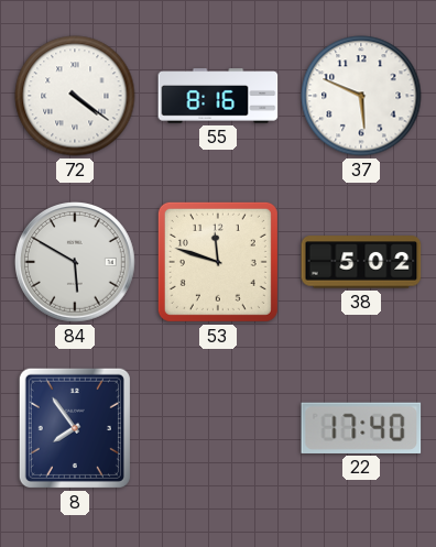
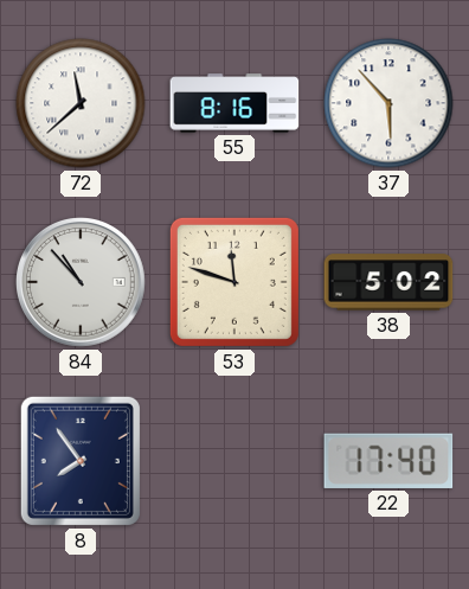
72: 4:21 -> 11:38 (81, 103)
37: 5:49 -> 5:53 (388, 103)
84: 5:50 -> 10:53 (82, 283)
